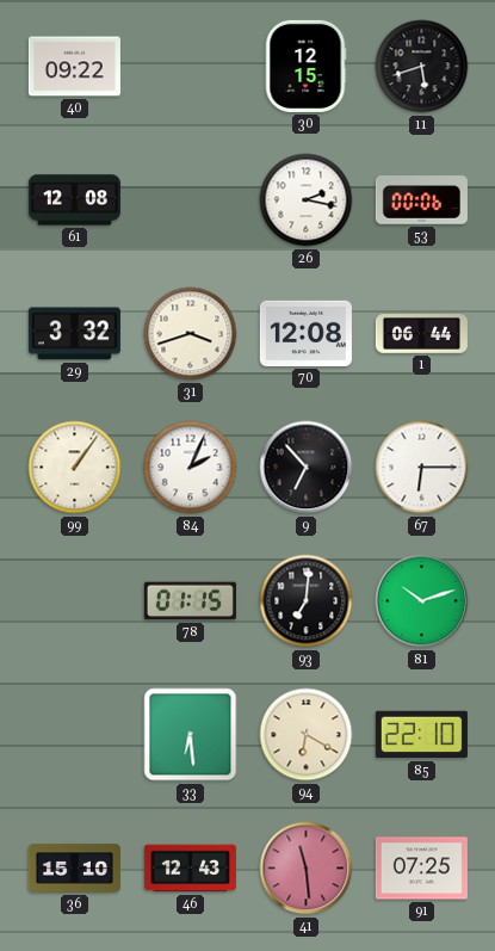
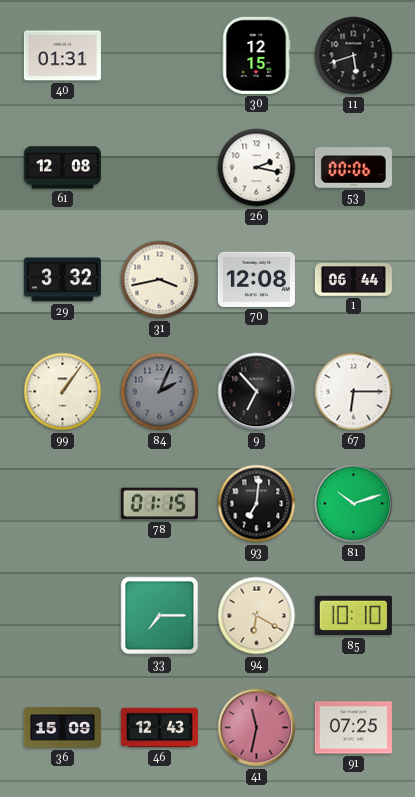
40: 09:22 -> 01:31 (62, 56)
31: 3:42 -> 3:43 (160, 280)
84 dial: white -> grey (160, 392)
33: 6:29 -> 7:15 (160, 616)
85: 22:10 -> 10:10 (353, 616)
36: 15:10 -> 15:09 (62, 728)
41: 11:29 -> 11:32 (257, 728)
